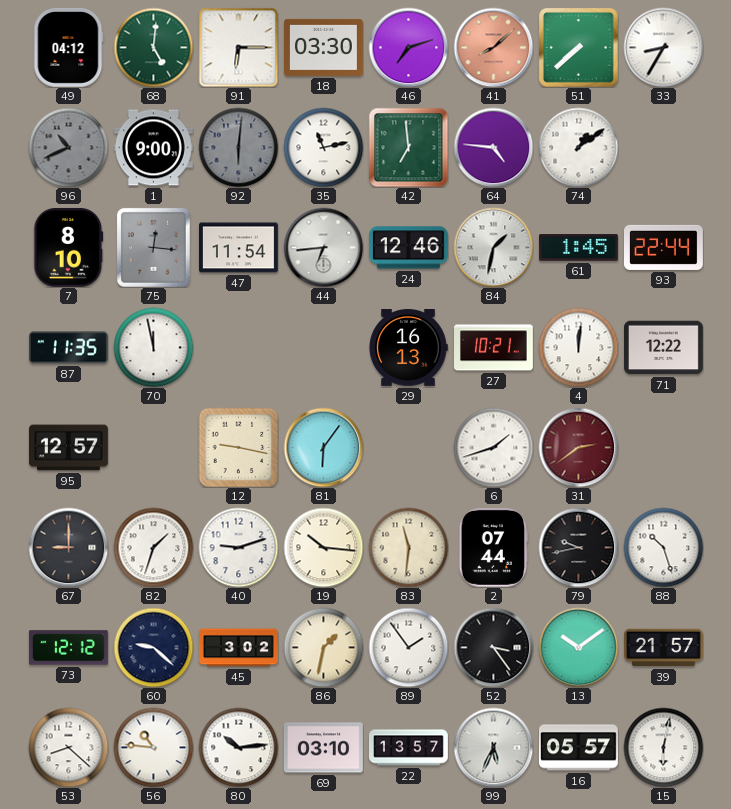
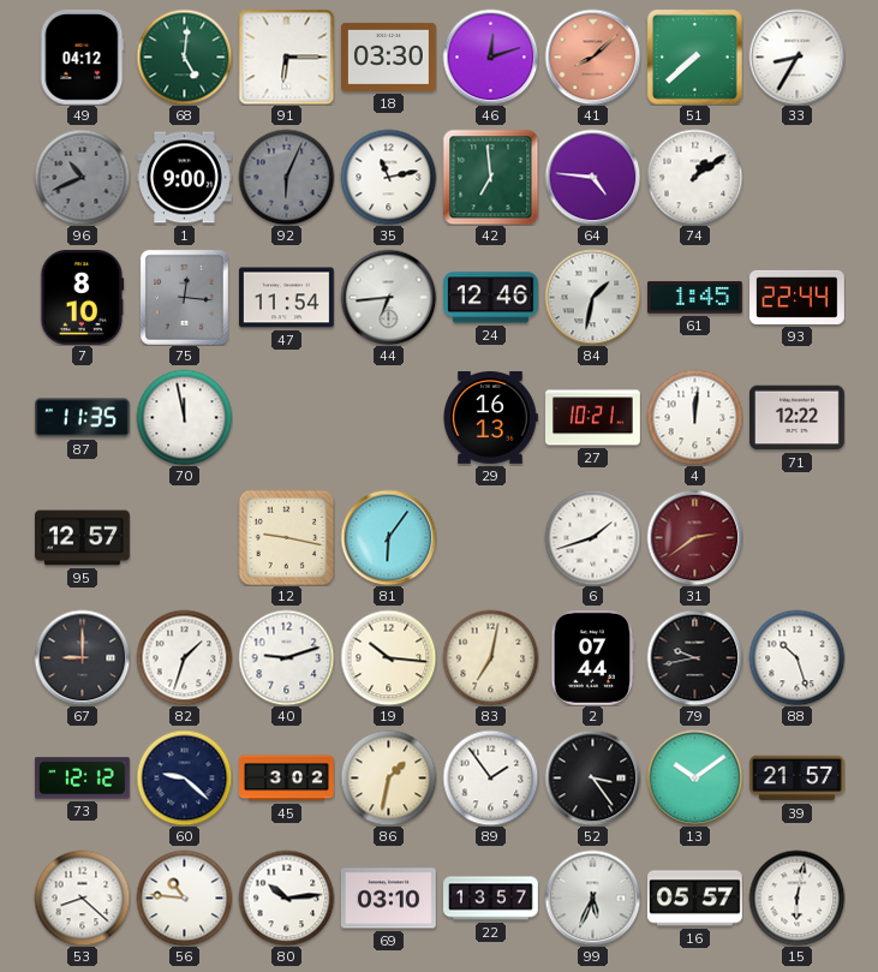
46: 7:12 -> 12:12 (490, 56)
92: 6:01 -> 6:04 (286, 177)
83: 11:31 -> 7:02 (490, 657)
